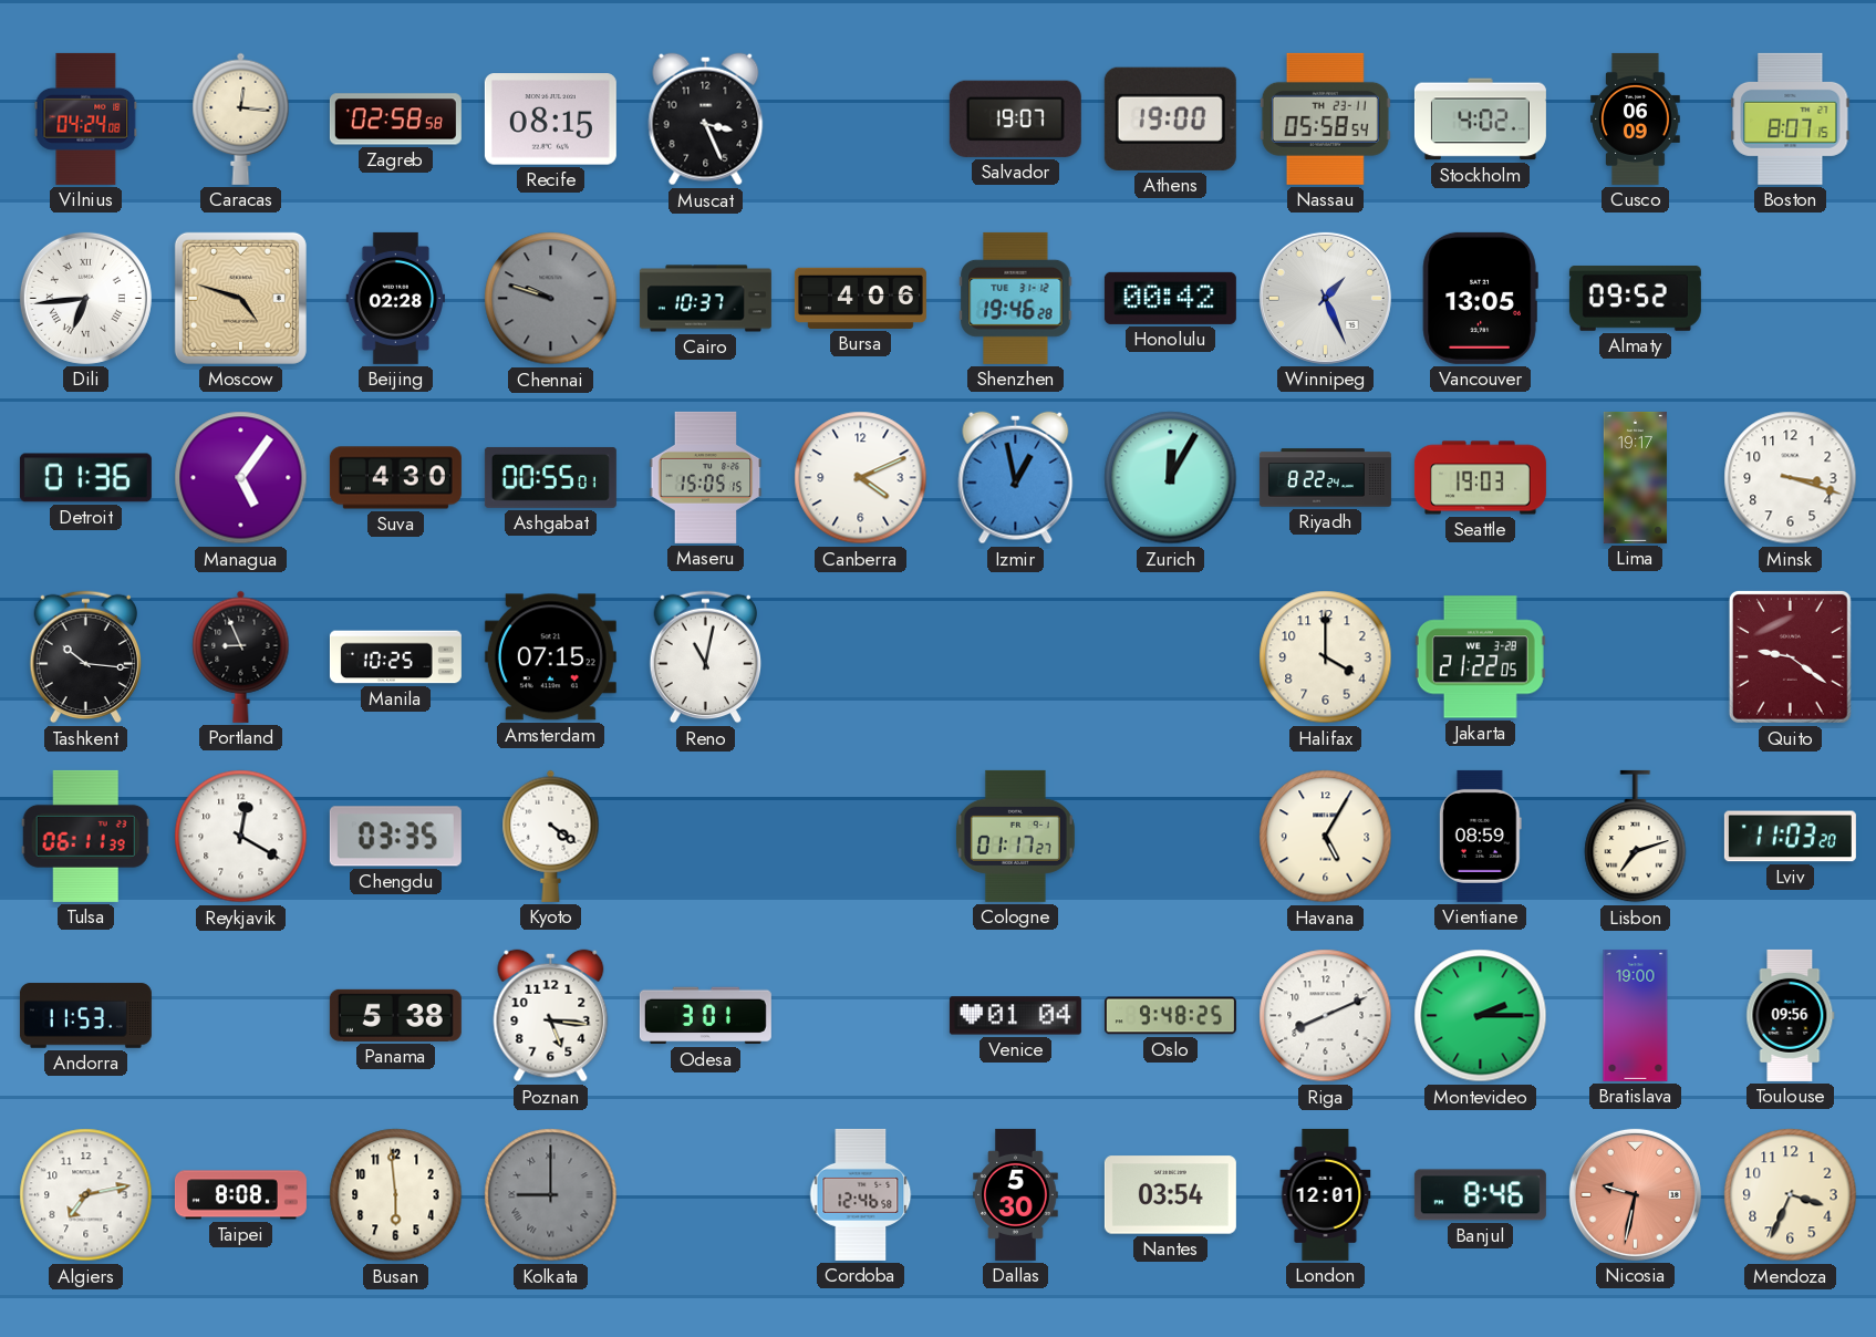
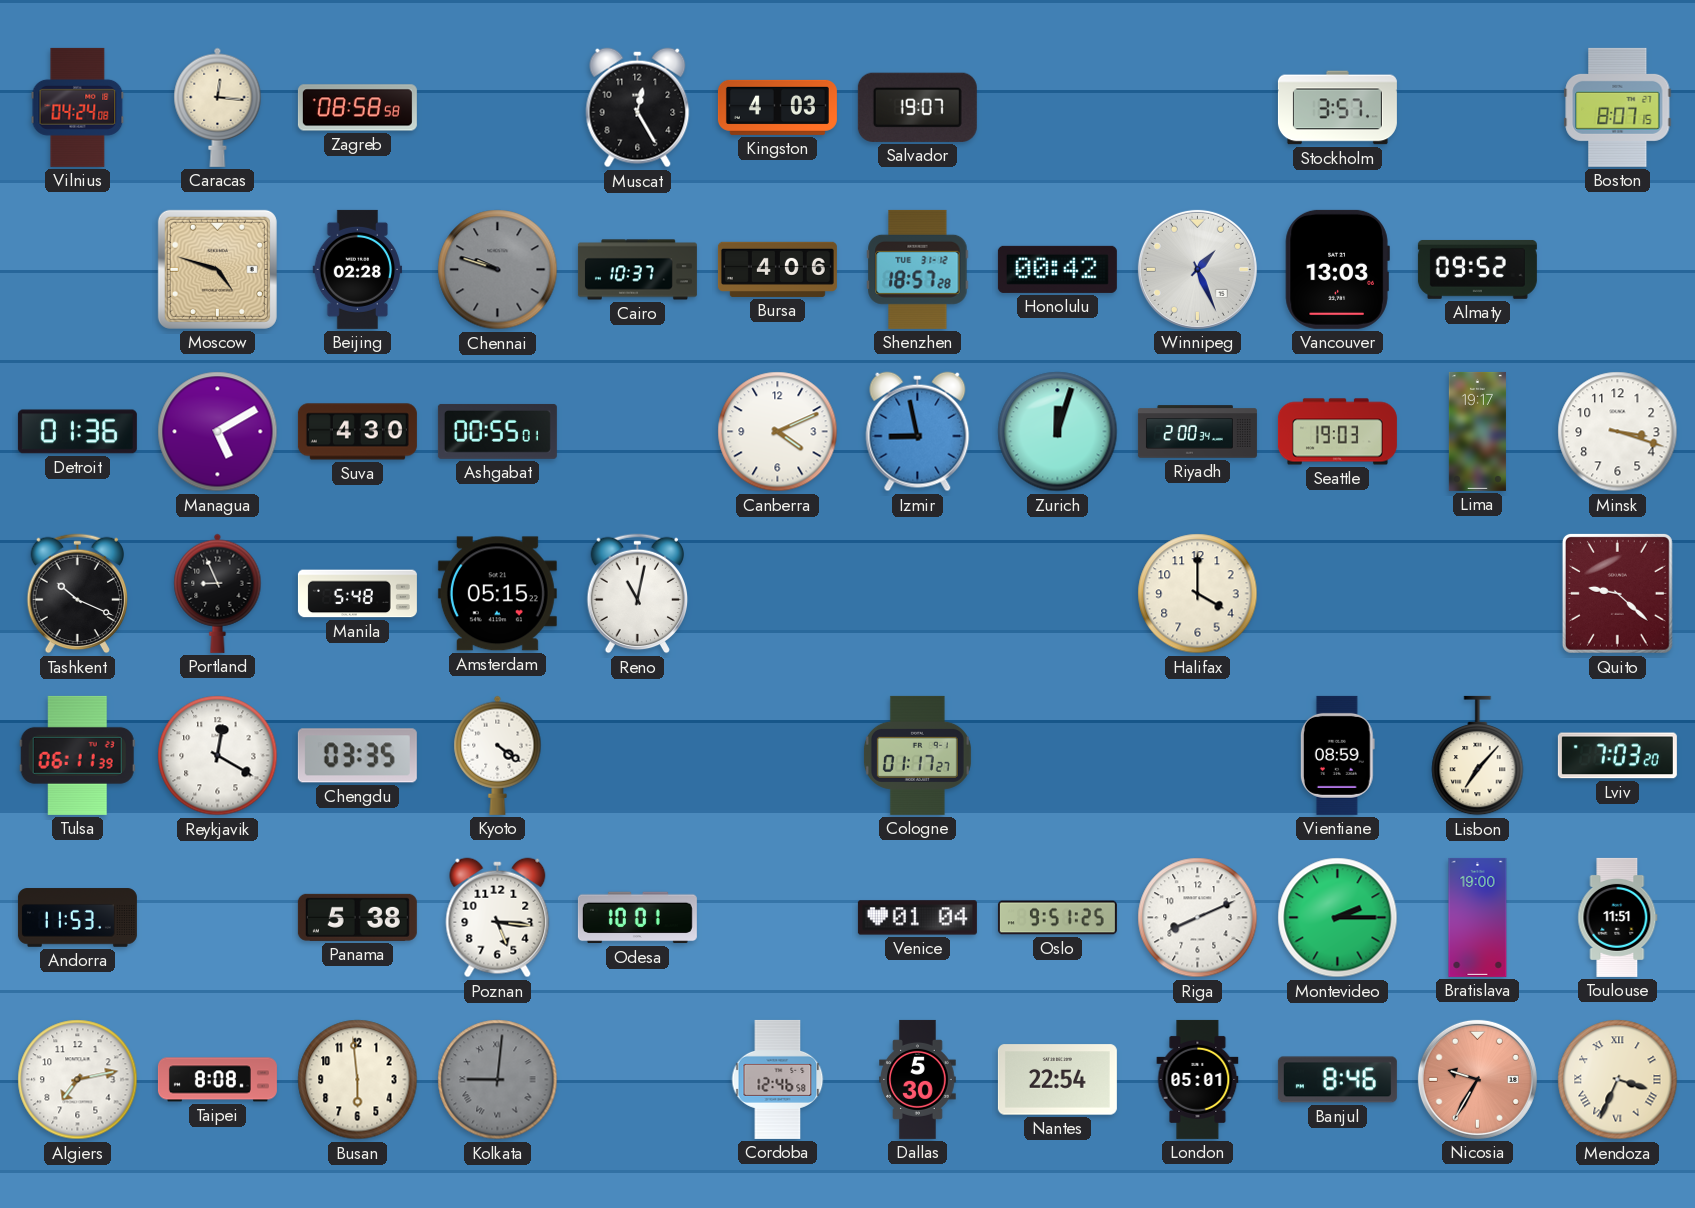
Zagreb: 02:58 -> 08:58 (357, 108)
Recife: 08:15 -> none (550, 120)
Muscat: 3:26 -> 12:25 (638, 108)
Kingston: none -> 4:03 (777, 107)
Athens: 19:00 -> none (1170, 118)
Nassau: 05:58 -> none (1325, 118)
Stockholm: 4:02 -> 3:57 (1337, 108)
Cusco: 06:09 -> none (1636, 118)
Dili: 6:44 -> none (85, 298)
Shenzhen: 19:46 -> 18:57 (918, 269)
Vancouver: 13:05 -> 13:03 (1337, 269)
Managua: 5:06 -> 5:10 (218, 432)
Maseru: 15:05 -> none (706, 477)
Izmir: 12:58 -> 8:58 (918, 432)
Zurich: 12:05 -> 12:03 (1058, 432)
Riyadh: 8:22 -> 2:00 (1197, 432)
Tashkent: 10:16 -> 10:19 (78, 594)
Manila: 10:25 -> 5:48 (357, 594)
Amsterdam: 07:15 -> 05:15 (497, 594)
Jakarta: 21:22 -> none (1480, 657)
Quito: 9:21 -> 9:22 (1617, 593)
Havana: 5:05 -> none (1326, 837)
Lisbon: 7:12 -> 7:07 (1478, 756)
Lviv: 11:03 -> 7:03 (1617, 756)
Odesa: 3:01 -> 10:01 (637, 918)
Oslo: 9:48 -> 9:51 (1057, 918)
Toulouse: 09:56 -> 11:51 (1618, 917)
Kolkata: 9:00 -> 9:01 (498, 1080)
Nantes: 03:54 -> 22:54 (1057, 1080)
London: 12:01 -> 05:01 (1198, 1079)
Nicosia: 9:32 -> 9:35 (1477, 1079)
Mendoza numerals: Arabic -> Roman (1618, 1080)
